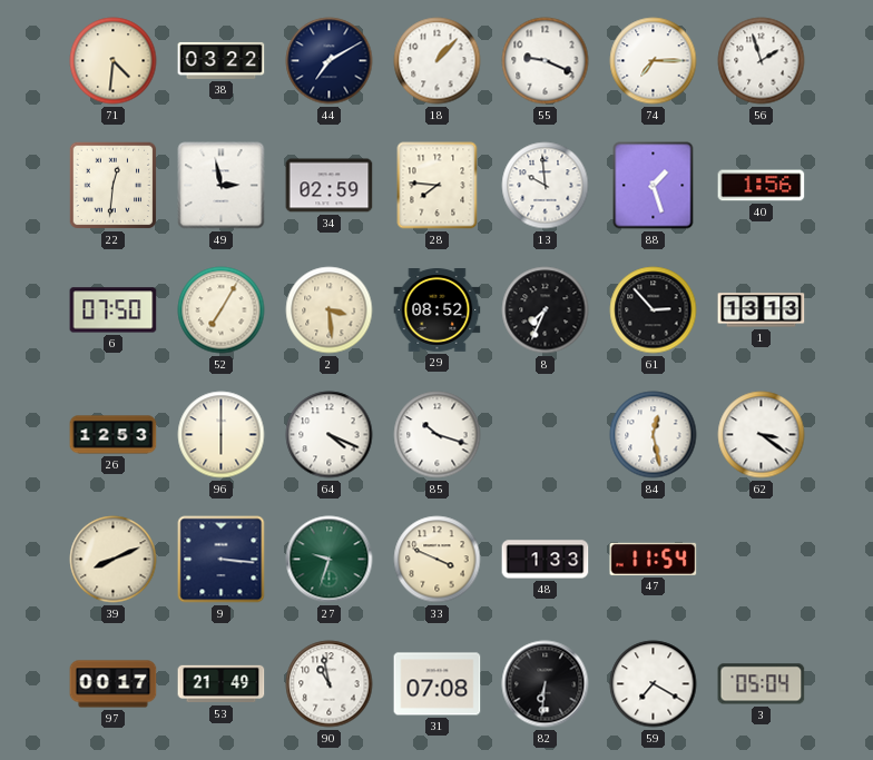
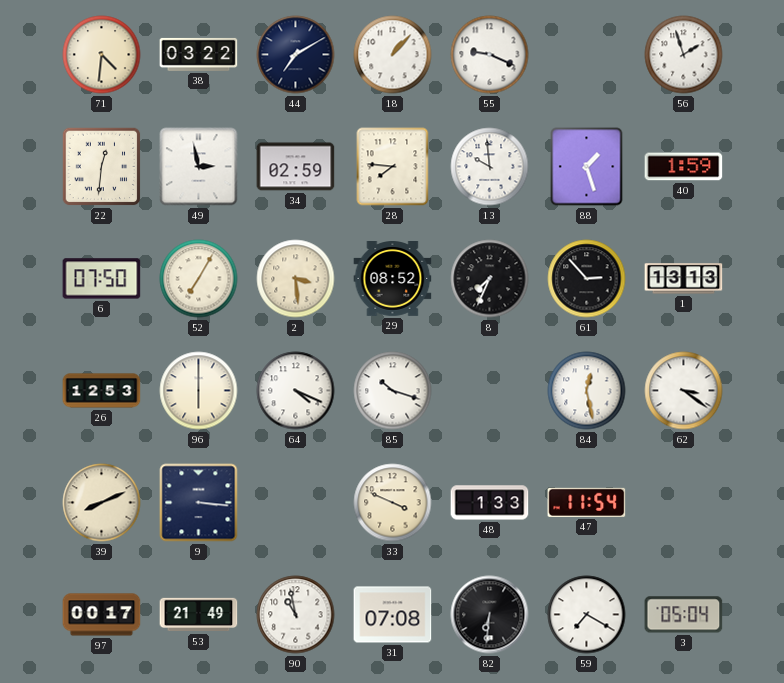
74: 7:15 -> none (654, 61)
40: 1:56 -> 1:59 (684, 167)
27: 9:33 -> none (330, 560)
